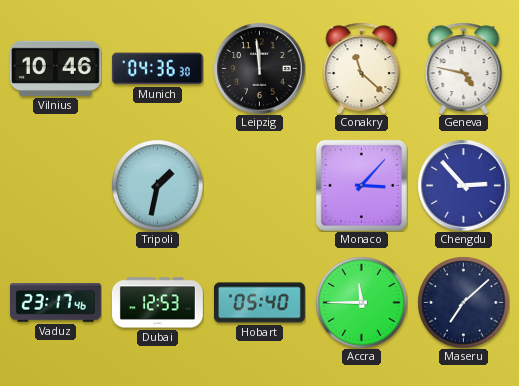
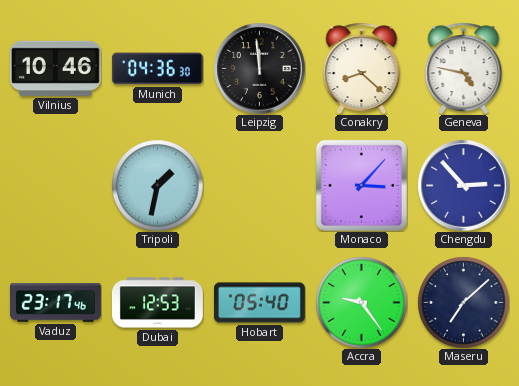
Conakry: 11:22 -> 8:22 (362, 68)
Accra: 11:45 -> 9:24 (361, 302)
